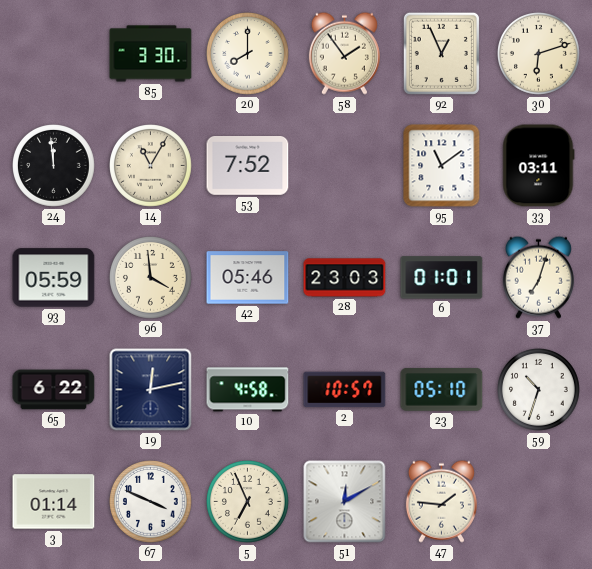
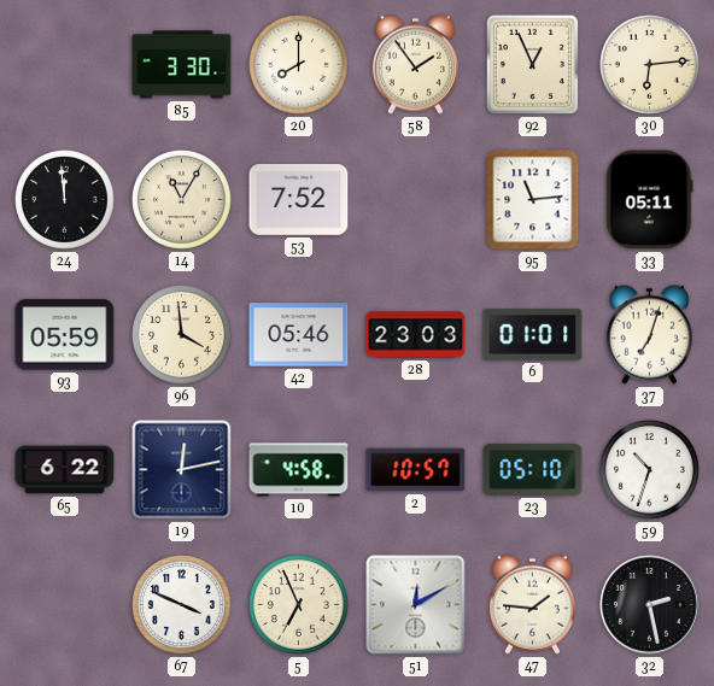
30: 6:12 -> 6:14 (650, 65)
95: 11:09 -> 11:14 (533, 200)
33: 03:11 -> 05:11 (650, 200)
3: 01:14 -> none (54, 502)
32: none -> 2:28 (650, 605)
